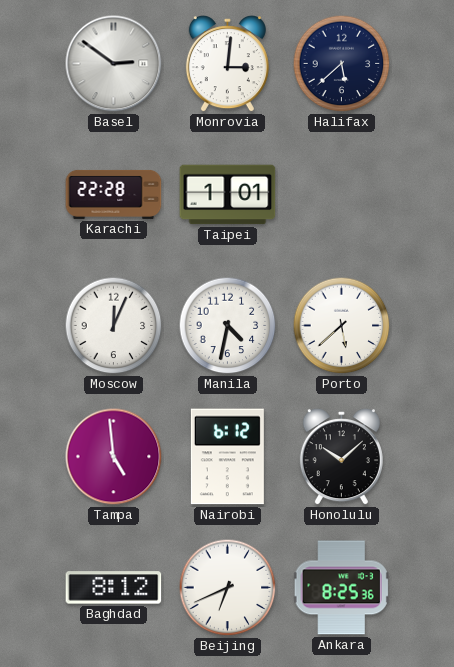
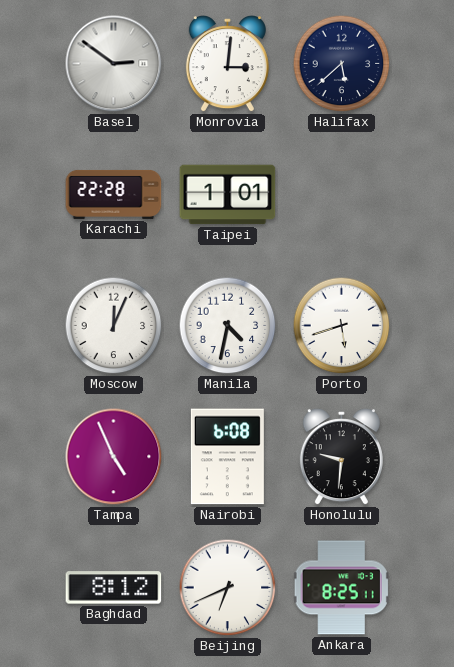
Porto: 5:38 -> 5:42 (342, 326)
Tampa: 4:59 -> 4:56 (114, 457)
Nairobi: 6:12 -> 6:08 (227, 457)
Honolulu: 10:08 -> 9:31 (341, 457)
Ankara: 8:25:36 -> 8:25:11 (342, 588)
